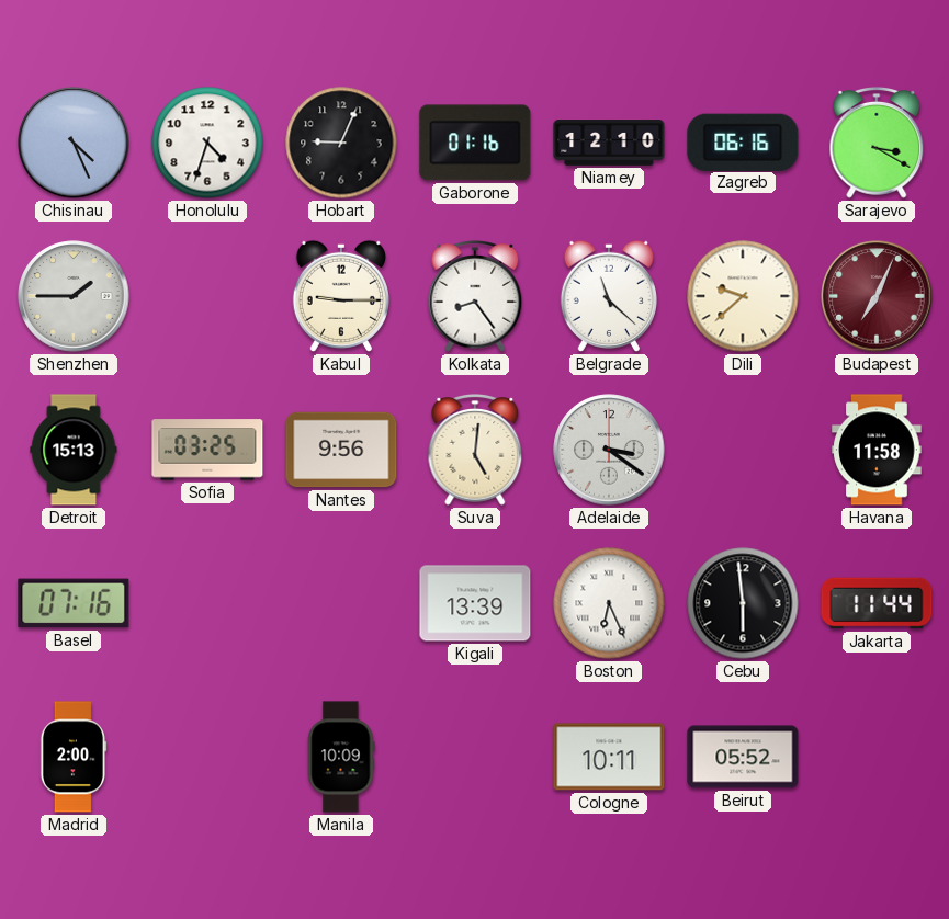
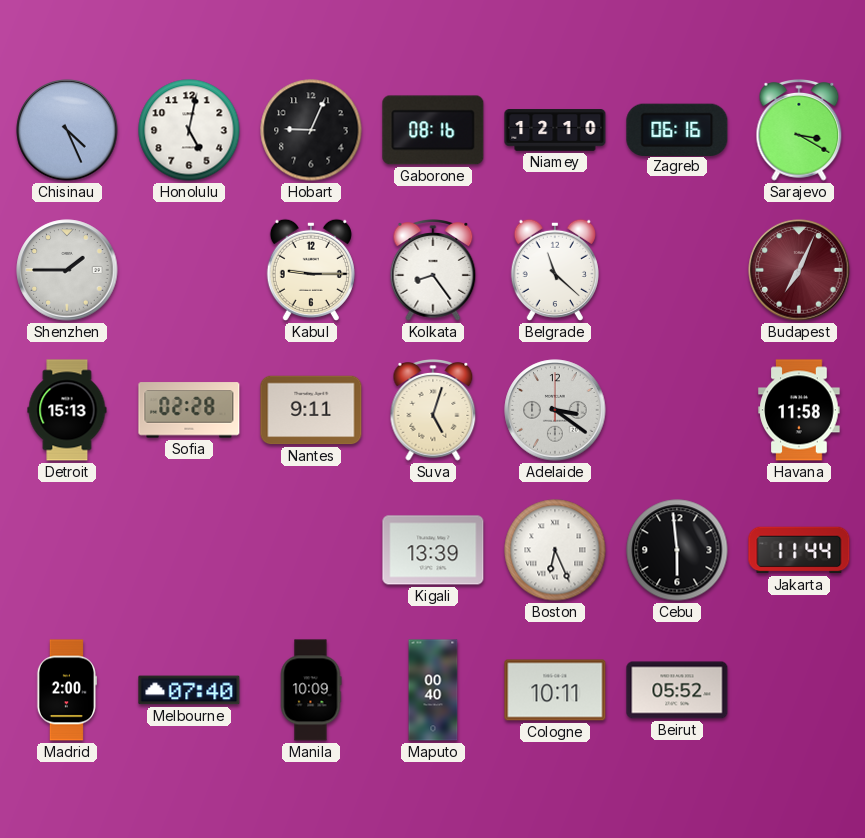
Honolulu: 4:33 -> 5:02 (189, 130)
Gaborone: 01:16 -> 08:16 (433, 130)
Dili: 9:38 -> none (743, 296)
Sofia: 03:25 -> 02:28 (189, 410)
Nantes: 9:56 -> 9:11 (311, 410)
Suva: 5:01 -> 5:03 (433, 411)
Basel: 07:16 -> none (74, 603)
Melbourne: none -> 07:40 (189, 690)
Maputo: none -> 00:40 (433, 690)
